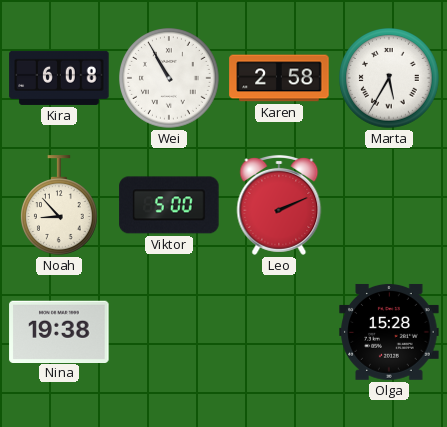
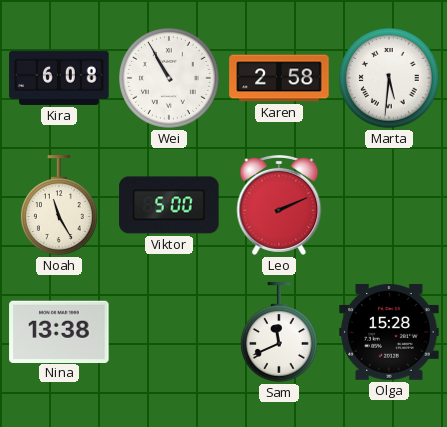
Marta: 5:35 -> 5:31 (390, 79)
Noah: 8:53 -> 11:25 (59, 205)
Nina: 19:38 -> 13:38 (59, 331)
Sam: none -> 11:41 (279, 332)
